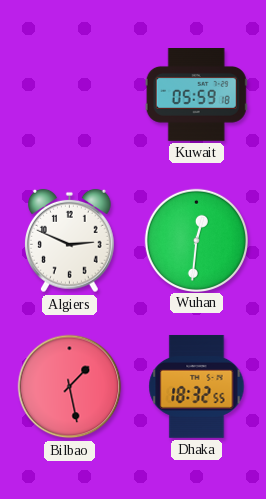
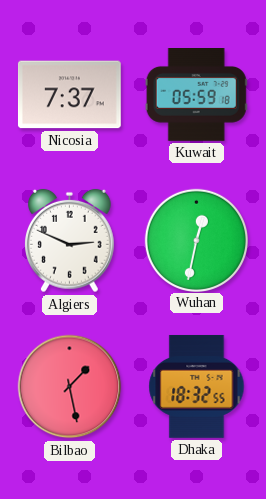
Nicosia: none -> 7:37 (69, 95)
Wuhan: 12:31 -> 12:32 (196, 240)
